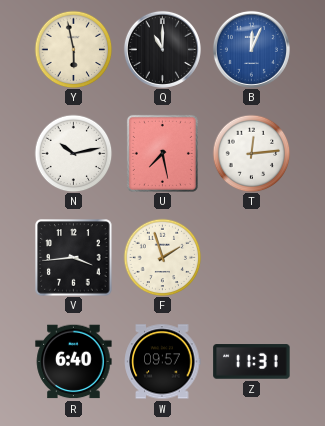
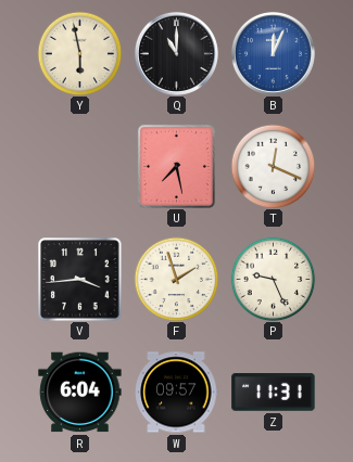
N: 10:13 -> none (73, 153)
T: 12:14 -> 12:19 (273, 166)
P: none -> 9:26 (273, 279)
R: 6:40 -> 6:04 (80, 393)
